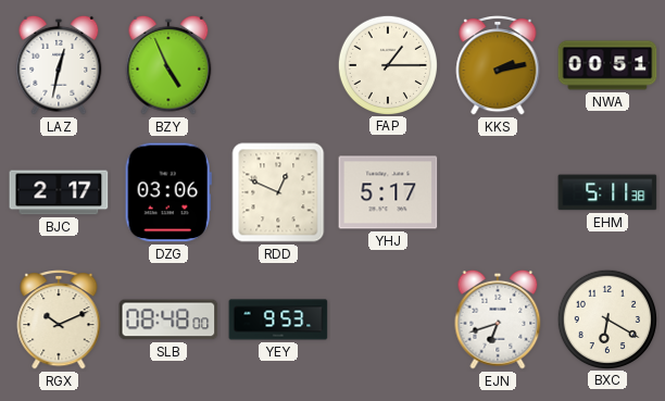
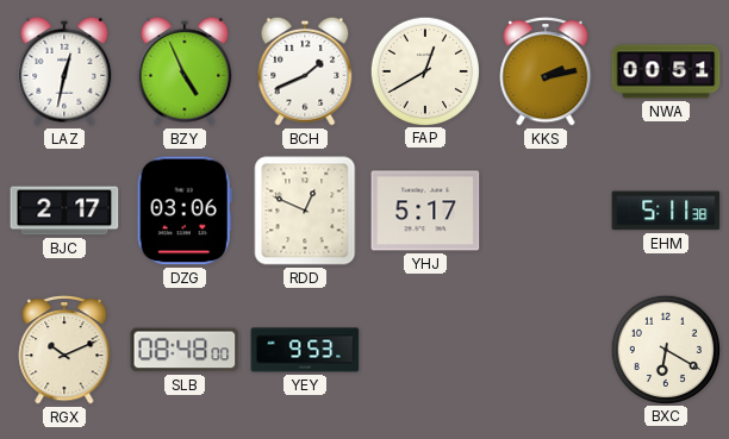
BCH: none -> 1:41 (305, 71)
FAP: 1:15 -> 12:40 (424, 70)
EJN: 6:42 -> none (498, 319)
